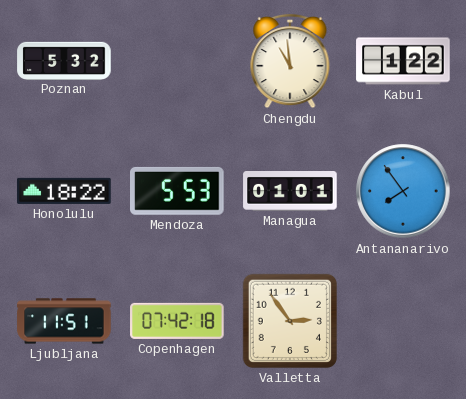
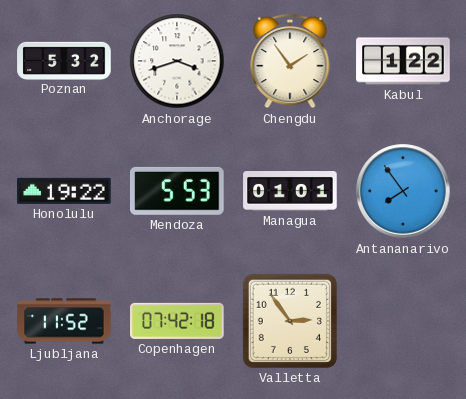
Anchorage: none -> 3:42 (177, 61)
Chengdu: 10:59 -> 1:54 (290, 61)
Honolulu: 18:22 -> 19:22 (64, 191)
Ljubljana: 11:51 -> 11:52 (64, 321)
